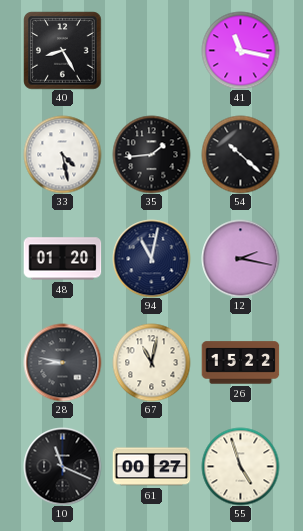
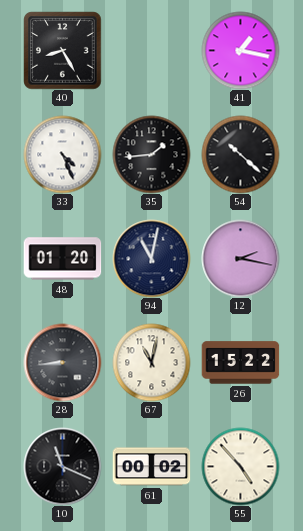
41: 11:17 -> 1:17 (240, 50)
33: 4:28 -> 4:26 (62, 154)
28: 8:47 -> 8:44 (62, 362)
61: 00:27 -> 00:02 (151, 467)
55: 4:57 -> 4:53 (240, 466)
